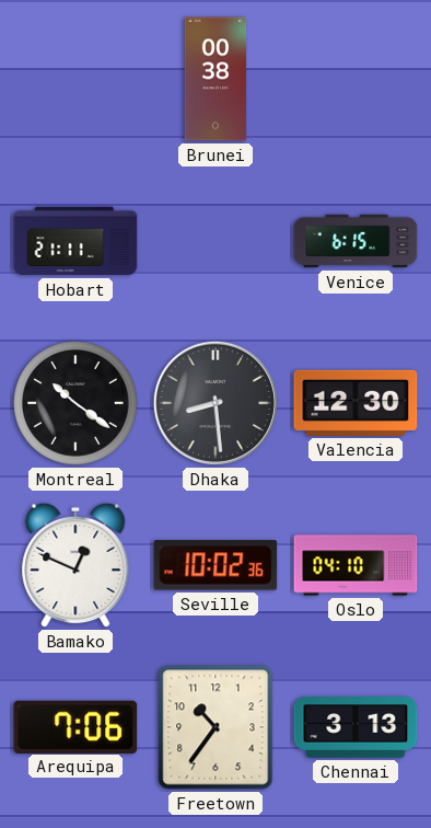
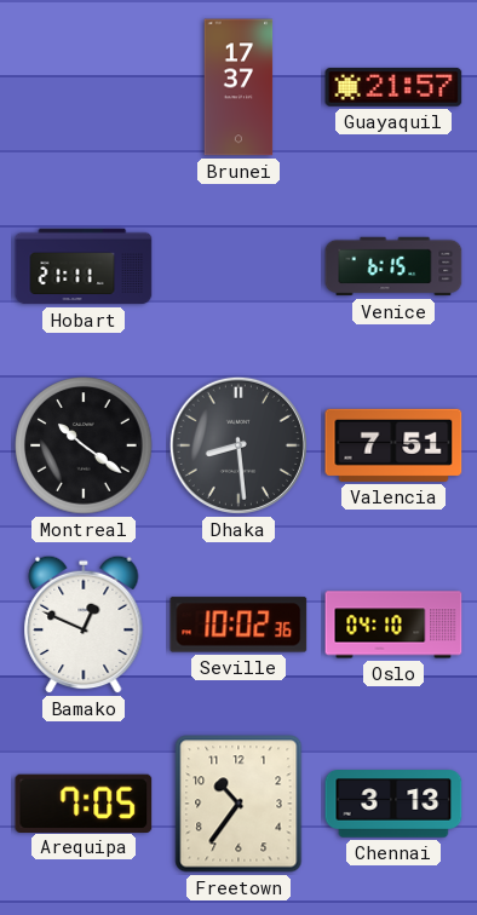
Brunei: 00:38 -> 17:37 (238, 87)
Guayaquil: none -> 21:57 (393, 87)
Valencia: 12:30 -> 7:51 (393, 445)
Arequipa: 7:06 -> 7:05 (84, 802)
